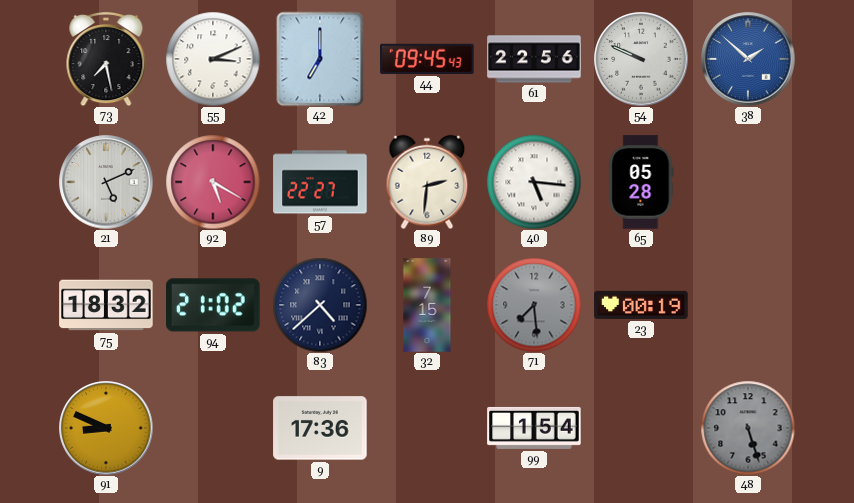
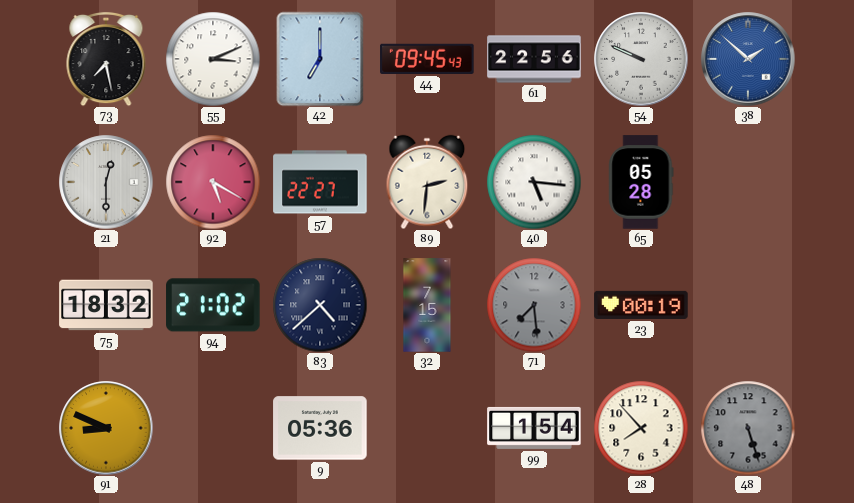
21: 5:11 -> 12:30 (106, 182)
9: 17:36 -> 05:36 (320, 428)
28: none -> 7:53 (641, 428)
